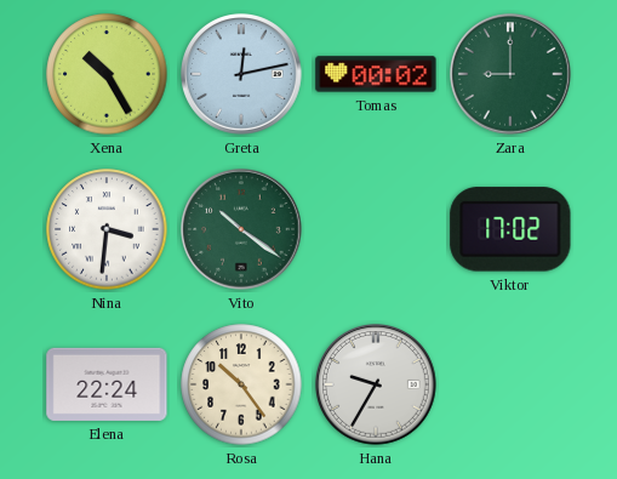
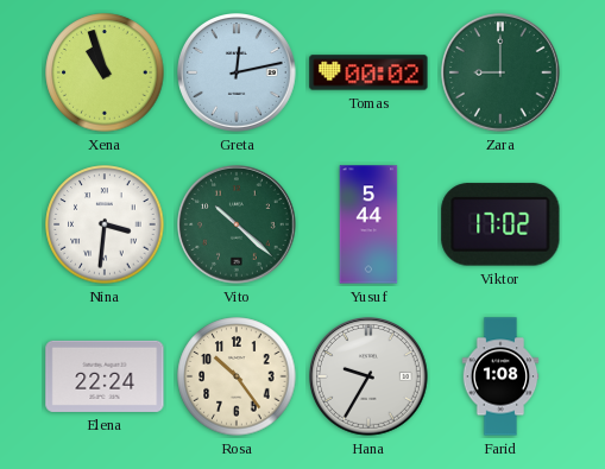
Xena: 10:25 -> 10:57 (105, 72)
Vito: 10:21 -> 10:22 (238, 226)
Yusuf: none -> 5:44 (368, 224)
Farid: none -> 1:08 (500, 376)
